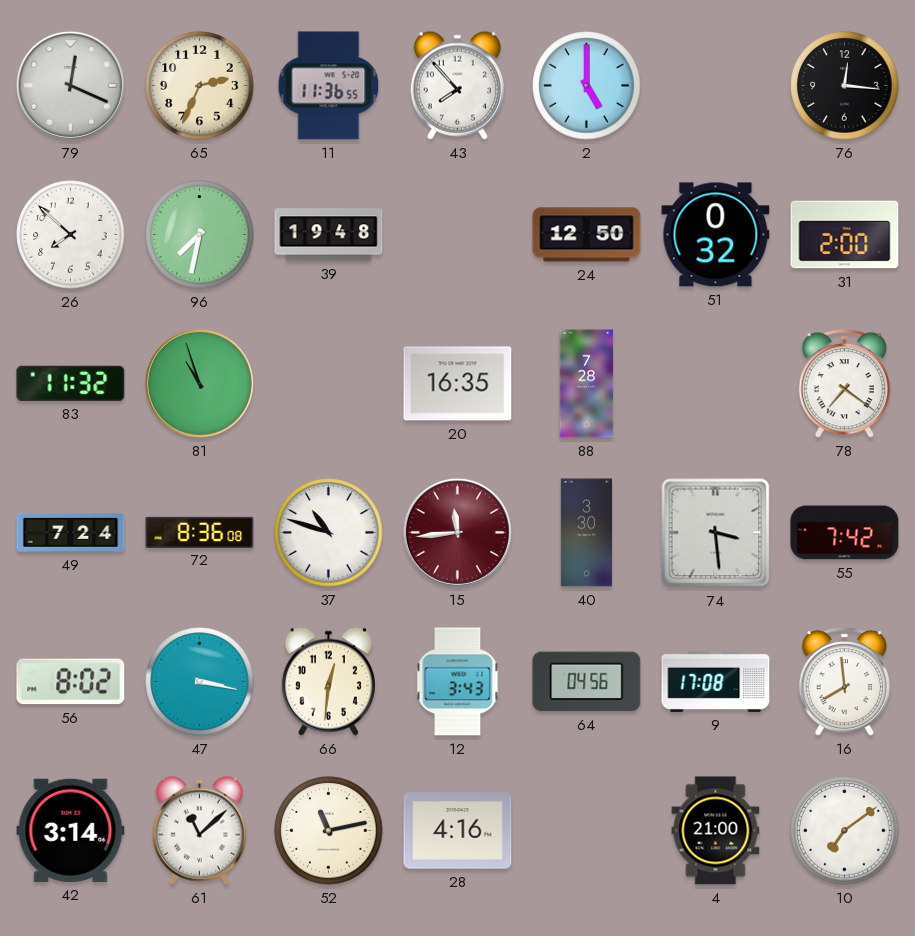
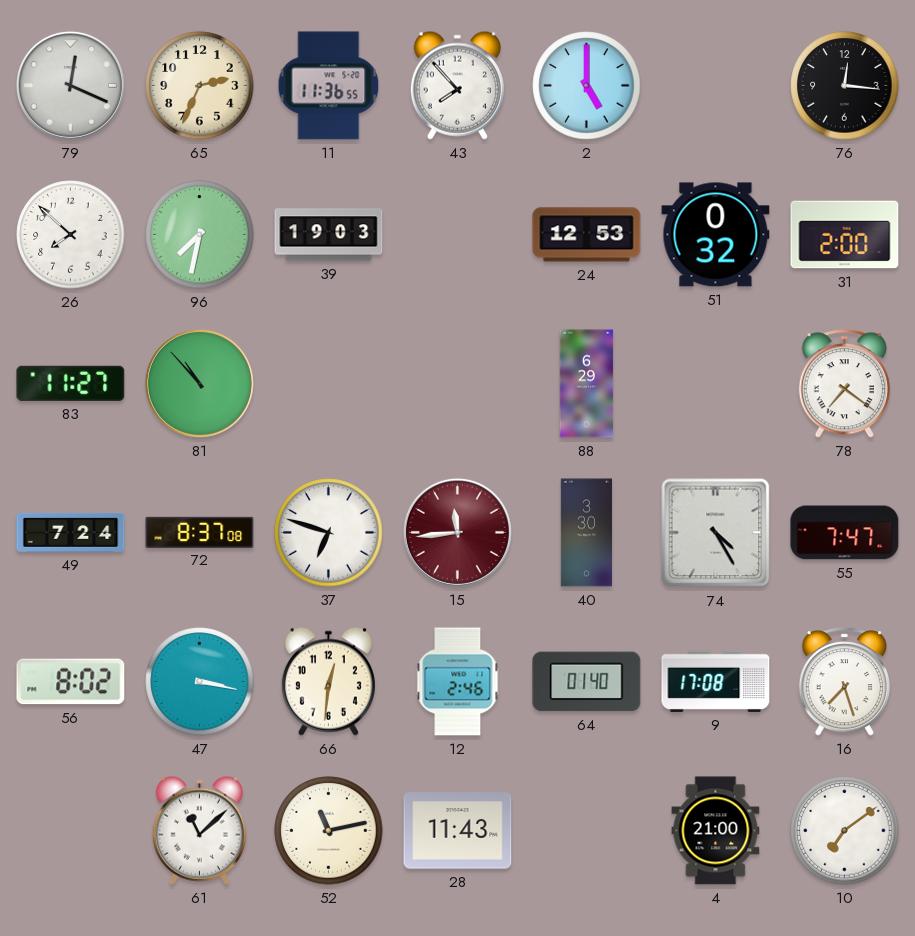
39: 19:48 -> 19:03 (329, 235)
24: 12:50 -> 12:53 (587, 235)
83: 11:32 -> 11:27 (71, 383)
81: 10:57 -> 10:53 (199, 383)
20: 16:35 -> none (458, 384)
88: 7:28 -> 6:29 (587, 384)
72: 8:36 -> 8:37 (200, 532)
37: 10:48 -> 6:48 (329, 533)
74: 3:29 -> 4:25 (716, 533)
55: 7:42 -> 7:47 (845, 533)
12: 3:43 -> 2:46 (458, 682)
64: 04:56 -> 01:40 (587, 682)
16: 7:59 -> 7:27 (844, 682)
42: 3:14 -> none (71, 830)
28: 4:16 -> 11:43 (458, 831)
